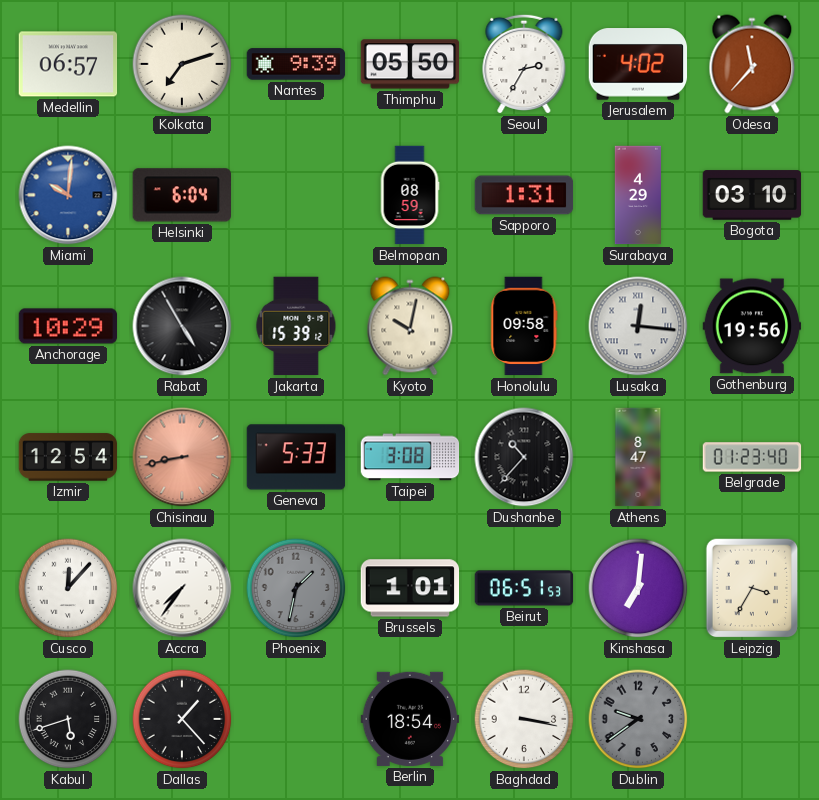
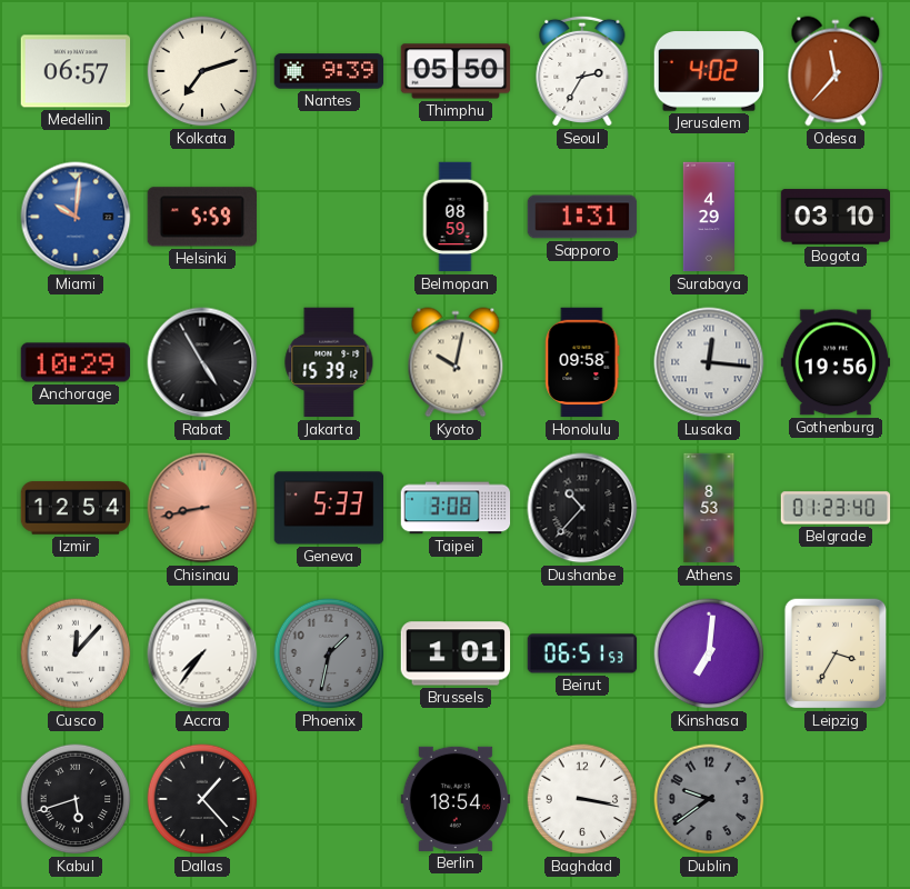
Helsinki: 6:04 -> 5:59 (201, 217)
Athens: 8:47 -> 8:53 (709, 508)
